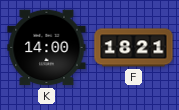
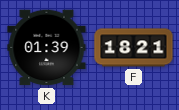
K: 14:00 -> 01:39 (47, 48)
